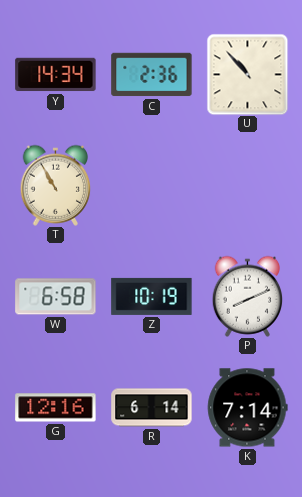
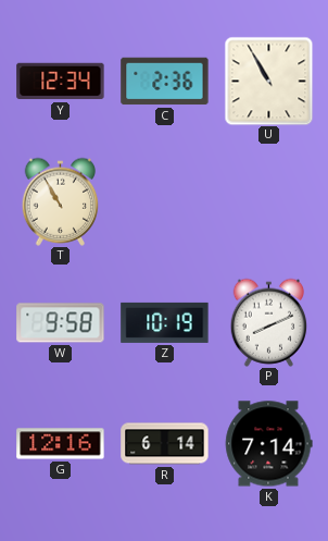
Y: 14:34 -> 12:34 (61, 82)
U: 10:53 -> 10:55 (268, 81)
W: 6:58 -> 9:58 (61, 323)
